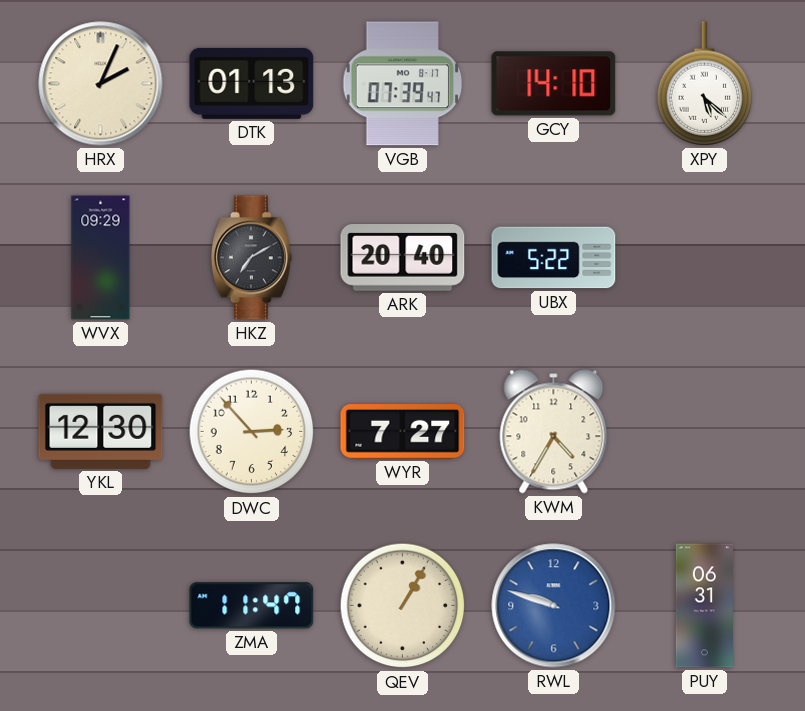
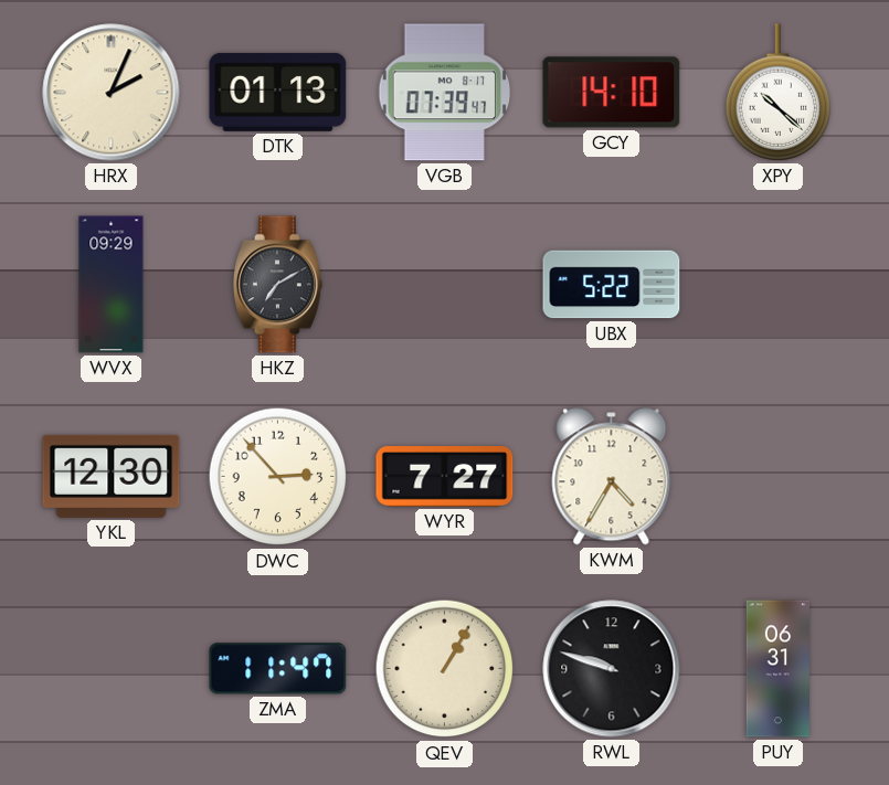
XPY: 5:22 -> 10:22 (779, 93)
ARK: 20:40 -> none (403, 258)
RWL dial: blue -> black (612, 669)
